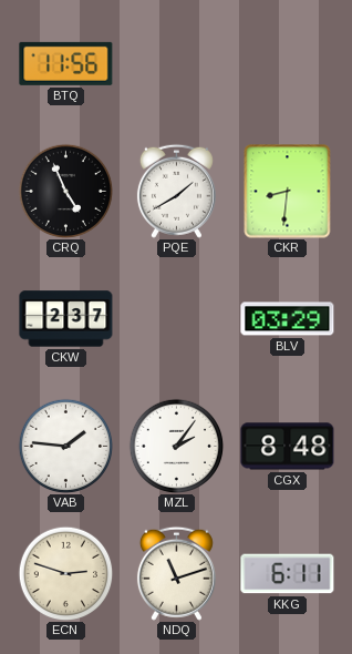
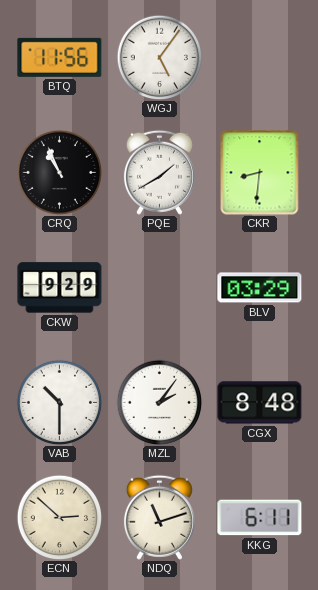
WGJ: none -> 5:06 (159, 57)
CRQ: 4:56 -> 10:56 (59, 172)
CKW: 2:37 -> 9:29 (60, 288)
VAB: 1:46 -> 10:30 (59, 402)
ECN: 2:48 -> 2:52 (59, 517)
